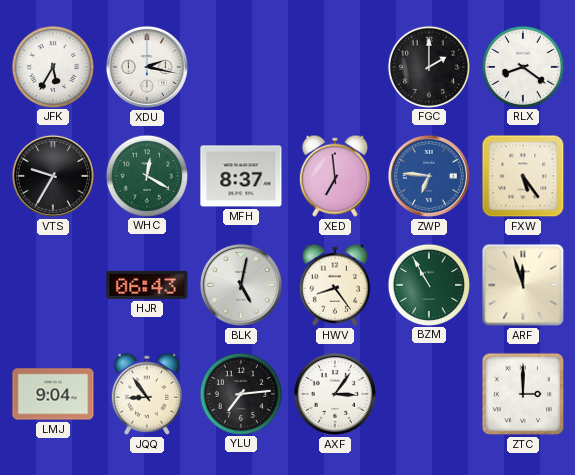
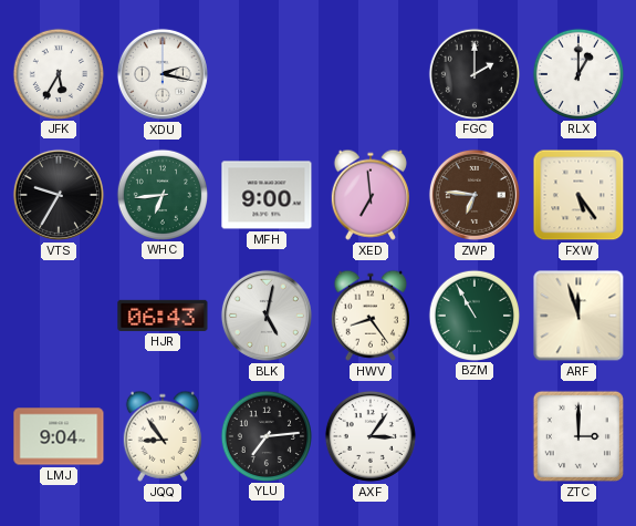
RLX: 8:21 -> 1:00 (577, 73)
WHC: 12:20 -> 6:44 (161, 194)
MFH: 8:37 -> 9:00 (267, 195)
ZWP dial: blue -> brown (475, 195)
